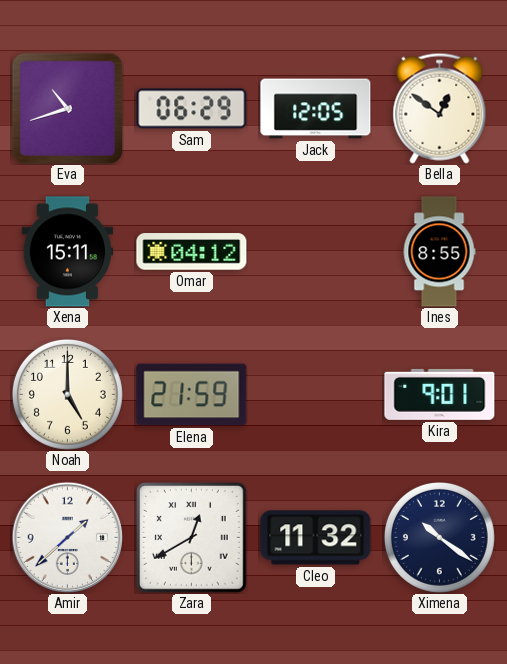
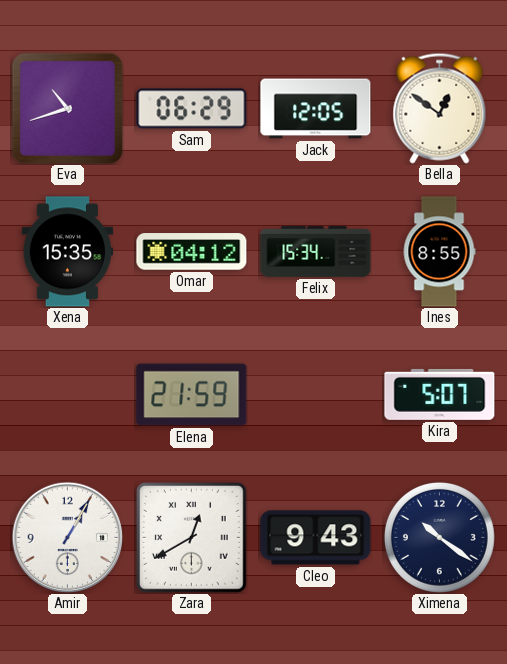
Xena: 15:11 -> 15:35 (68, 252)
Felix: none -> 15:34 (316, 251)
Noah: 5:00 -> none (67, 394)
Kira: 9:01 -> 5:07 (440, 394)
Amir: 1:38 -> 1:05 (67, 537)
Cleo: 11:32 -> 9:43 (316, 538)
